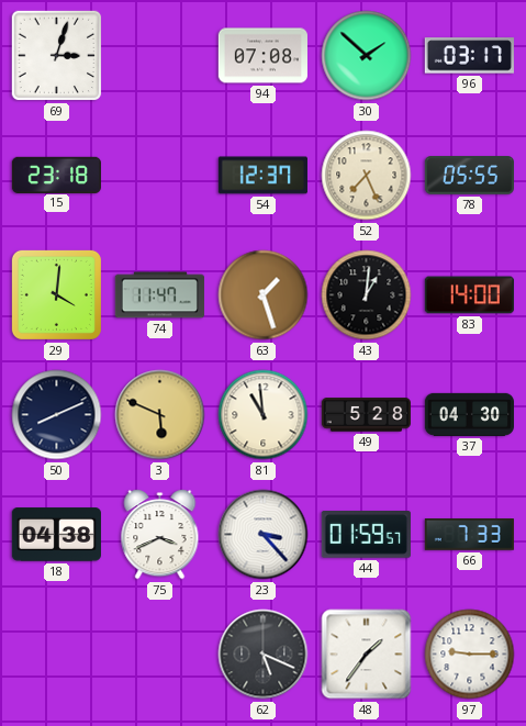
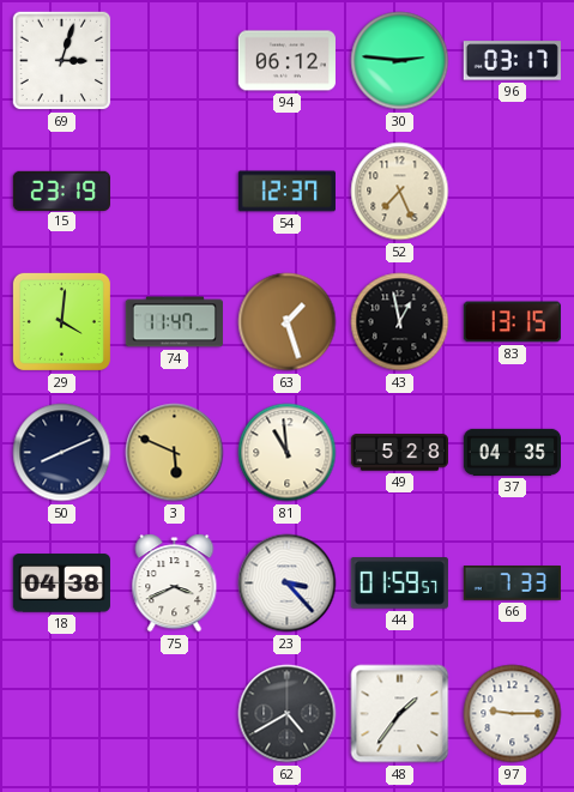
94: 07:08 -> 06:12 (286, 61)
30: 1:52 -> 2:46 (400, 61)
15: 23:18 -> 23:19 (61, 191)
78: 05:55 -> none (469, 176)
43: 1:01 -> 12:58 (400, 322)
83: 14:00 -> 13:15 (512, 322)
37: 04:30 -> 04:35 (512, 452)
62: 5:19 -> 4:40 (288, 714)
